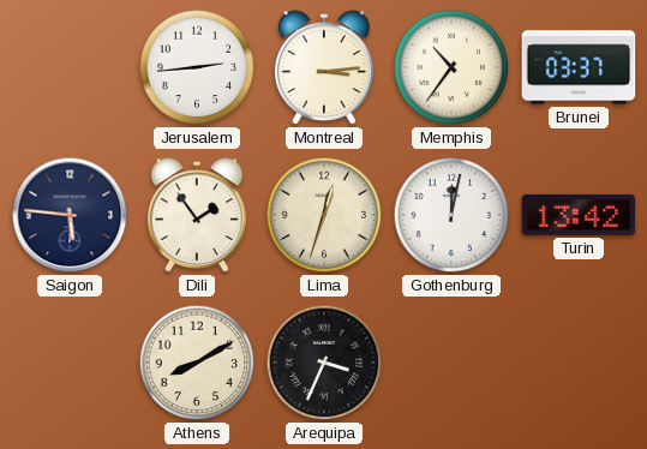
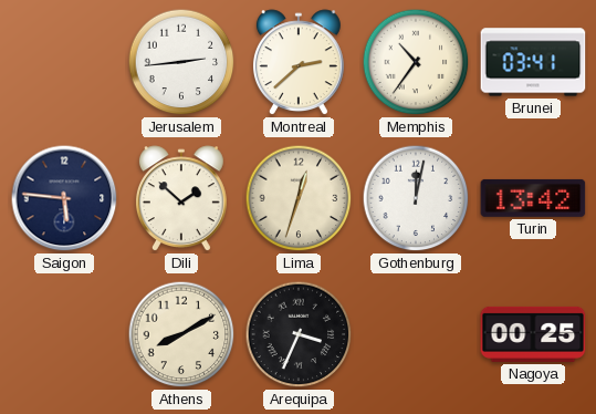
Montreal: 3:14 -> 2:38 (299, 63)
Brunei: 03:37 -> 03:41 (533, 62)
Dili: 1:54 -> 1:52 (181, 199)
Nagoya: none -> 00:25 (533, 334)
